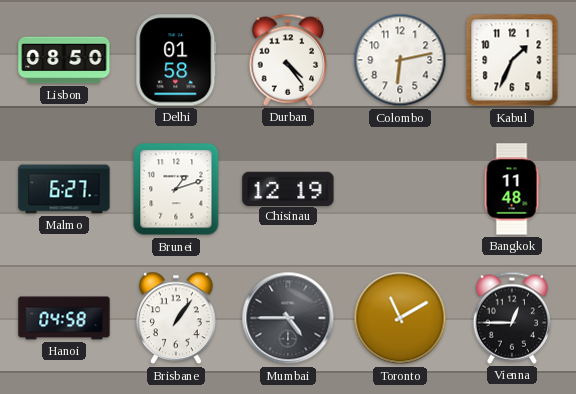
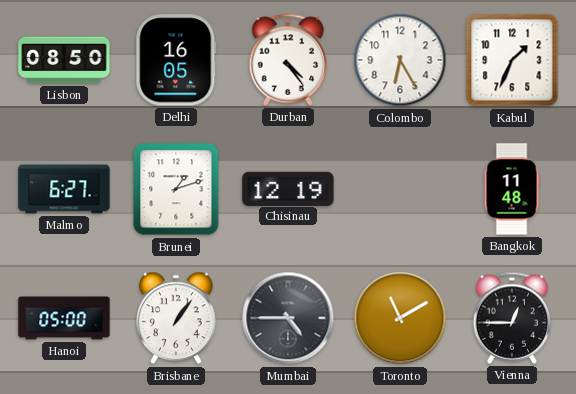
Delhi: 01:58 -> 16:05 (176, 60)
Colombo: 6:13 -> 6:25 (400, 60)
Hanoi: 04:58 -> 05:00 (64, 318)
